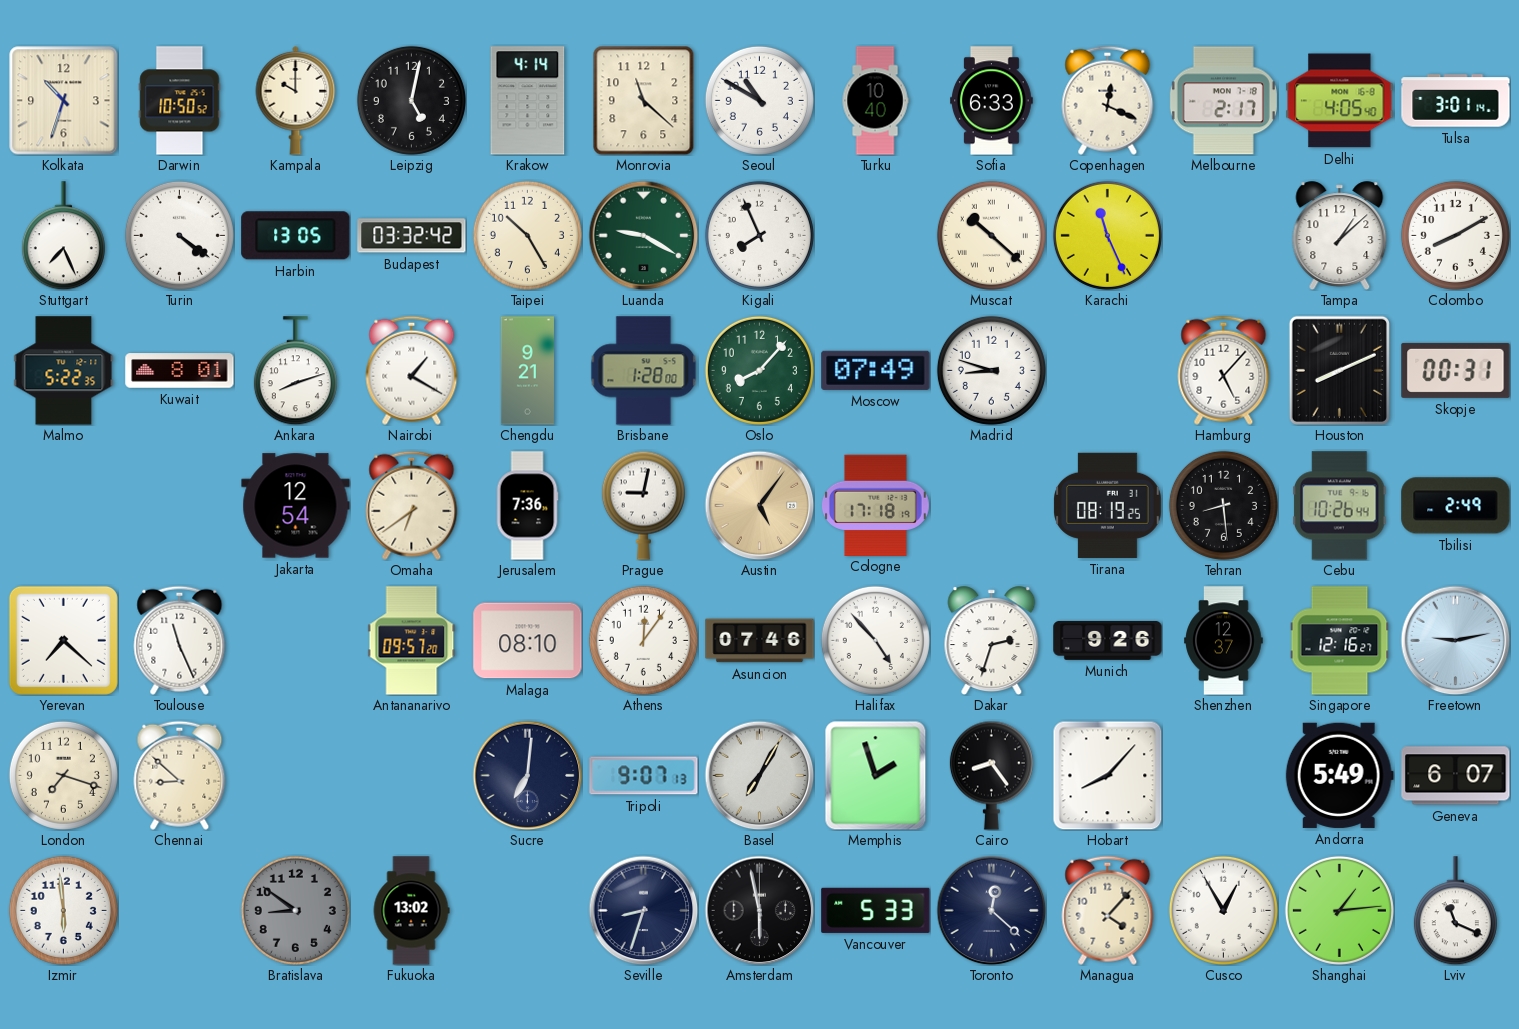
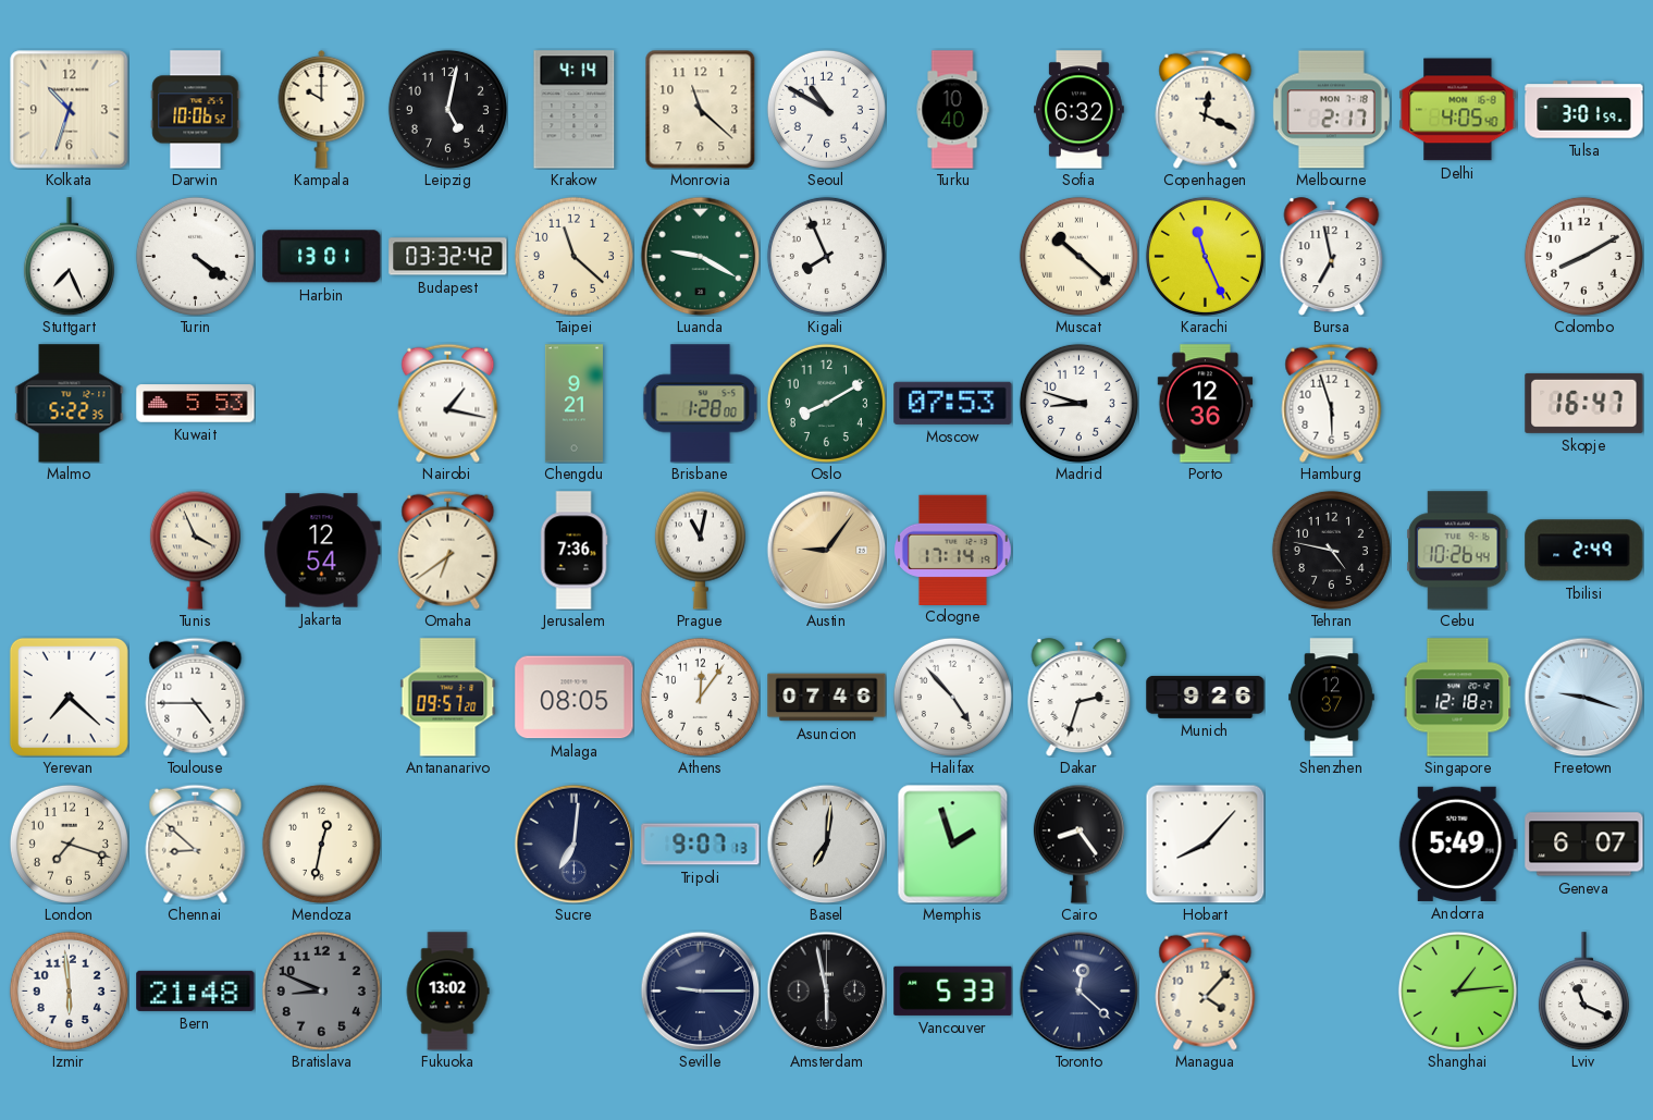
Darwin: 10:50 -> 10:06 (196, 110)
Sofia: 6:33 -> 6:32 (1080, 110)
Tulsa: 3:01:14 -> 3:01:59 (1584, 110)
Harbin: 13:05 -> 13:01 (322, 257)
Taipei: 10:25 -> 11:22 (573, 256)
Bursa: none -> 6:58 (1332, 256)
Tampa: 1:08 -> none (1340, 235)
Kuwait: 8:01 -> 5:53 (196, 404)
Ankara: 8:12 -> none (295, 371)
Nairobi: 1:20 -> 1:17 (448, 403)
Oslo: 8:07 -> 8:10 (826, 403)
Moscow: 07:49 -> 07:53 (953, 403)
Porto: none -> 12:36 (1206, 404)
Hamburg: 5:07 -> 5:57 (1332, 403)
Houston: 8:11 -> none (1339, 370)
Skopje: 00:31 -> 16:47 (1584, 403)
Tunis: none -> 3:56 (195, 550)
Prague: 9:02 -> 11:02 (700, 550)
Austin: 5:06 -> 9:06 (826, 550)
Cologne: 17:18 -> 17:14 (952, 550)
Tirana: 08:19 -> none (1108, 505)
Tehran: 8:29 -> 4:47 (1331, 550)
Toulouse: 11:26 -> 4:45 (196, 697)
Malaga: 08:10 -> 08:05 (575, 698)
Singapore: 12:16 -> 12:18 (1458, 698)
Freetown: 9:13 -> 9:18 (1583, 697)
Mendoza: none -> 12:32 (321, 844)
Basel: 7:05 -> 7:01 (826, 844)
Bern: none -> 21:48 (196, 990)
Bratislava: 8:51 -> 8:49 (321, 990)
Seville: 8:33 -> 9:15 (700, 990)
Cusco: 12:55 -> none (1223, 910)
